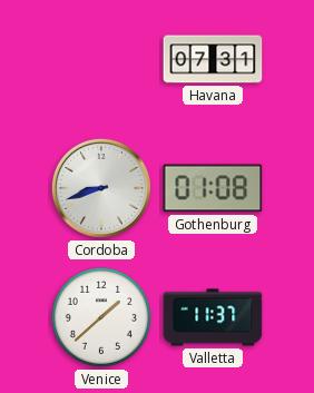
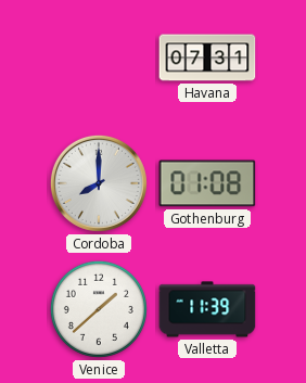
Cordoba: 8:42 -> 8:00 (99, 183)
Valletta: 11:37 -> 11:39 (207, 309)
